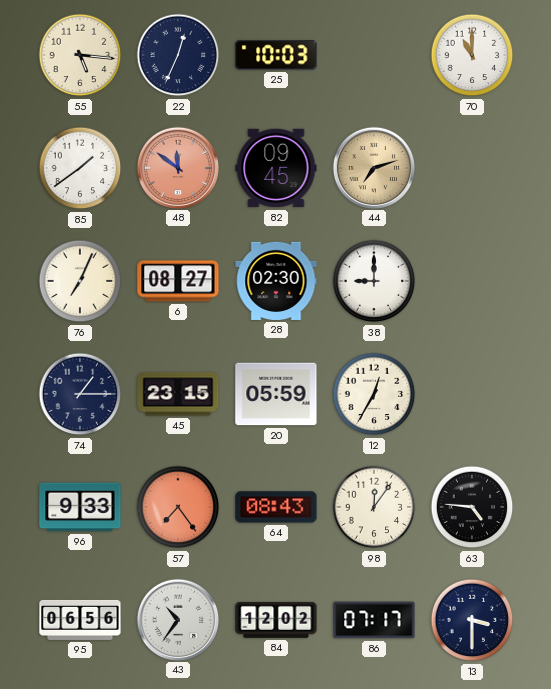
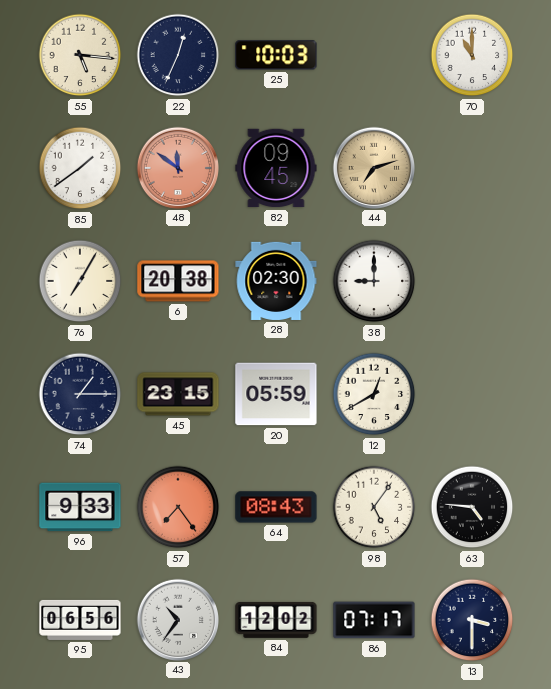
76: 7:04 -> 7:05 (80, 281)
6: 08:27 -> 20:38 (178, 281)
12: 12:35 -> 12:40 (374, 394)
98: 12:06 -> 5:06 (374, 507)
